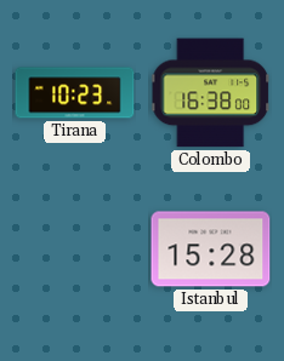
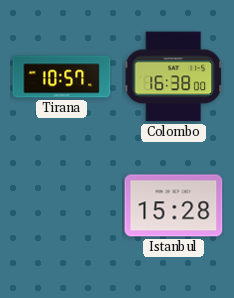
Tirana: 10:23 -> 10:57 (62, 77)
